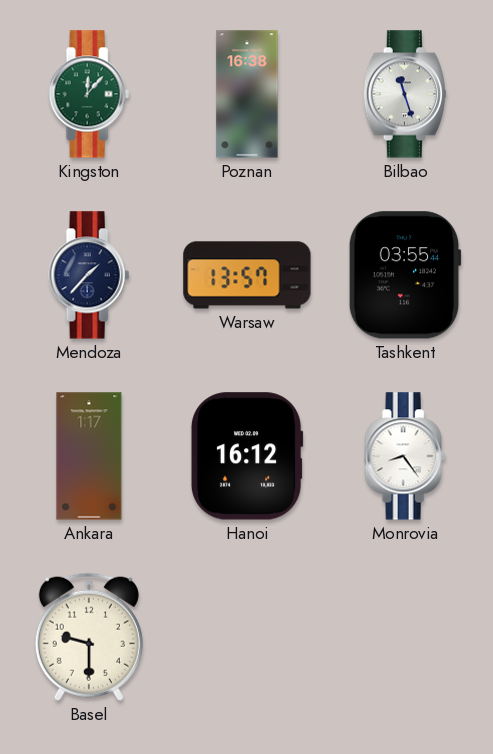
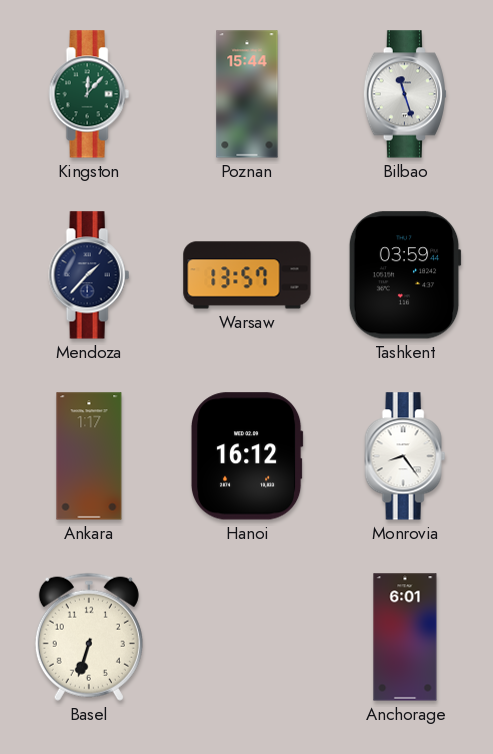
Poznan: 16:38 -> 15:44 (247, 94)
Tashkent: 03:55 -> 03:59 (405, 275)
Basel: 9:30 -> 6:33 (89, 637)
Anchorage: none -> 6:01 (405, 637)
